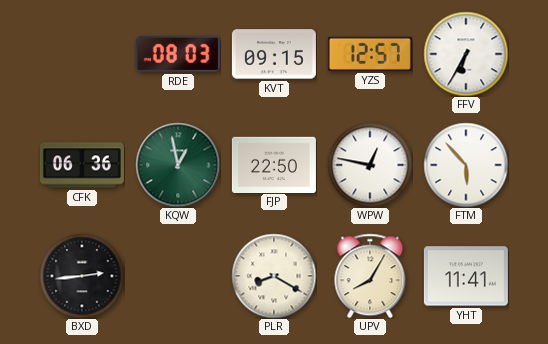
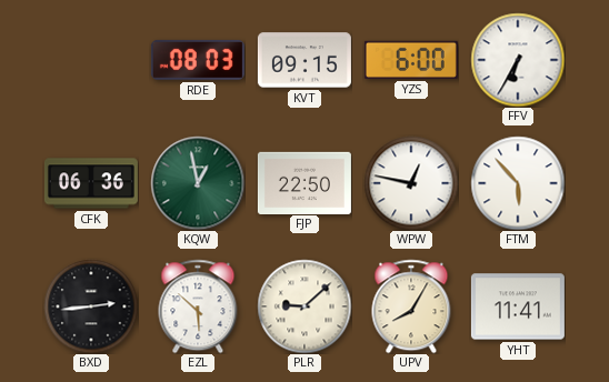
YZS: 12:57 -> 6:00 (411, 60)
EZL: none -> 5:52 (198, 306)
PLR: 8:20 -> 9:08 (304, 306)
